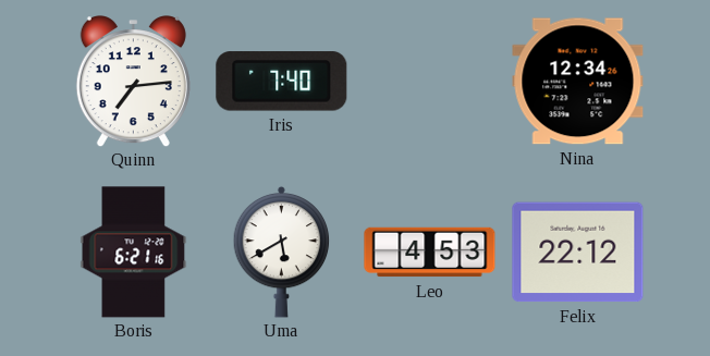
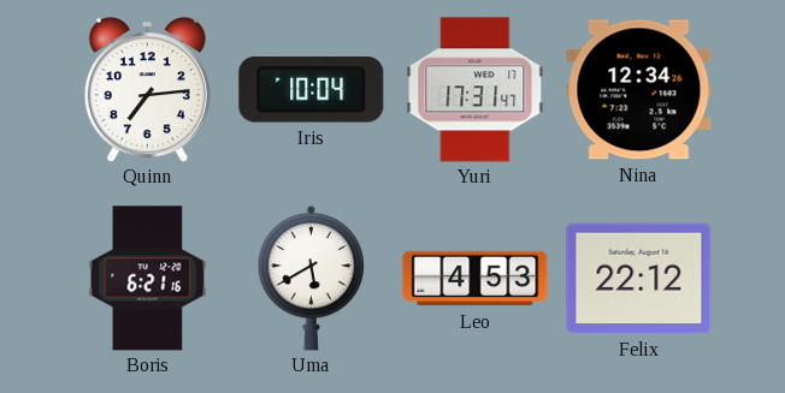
Iris: 7:40 -> 10:04 (312, 90)
Yuri: none -> 17:31 (476, 90)
